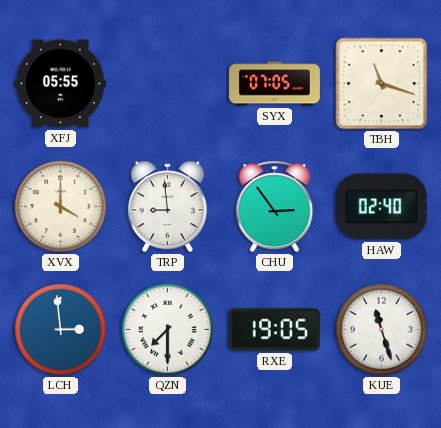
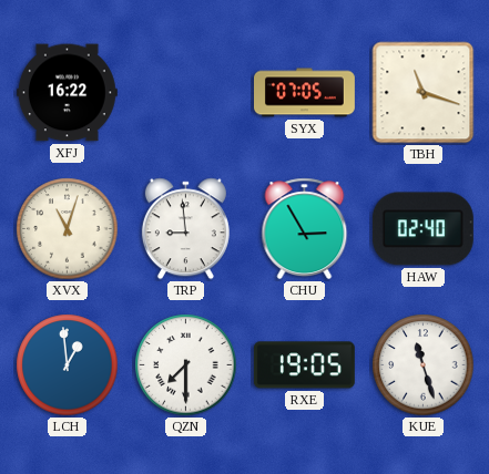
XFJ: 05:55 -> 16:22 (67, 93)
XVX: 4:00 -> 11:03 (68, 229)
CHU: 2:54 -> 2:55 (305, 228)
LCH: 2:59 -> 12:59 (68, 365)
